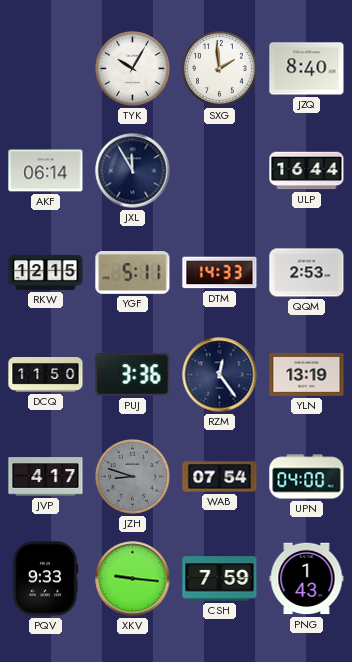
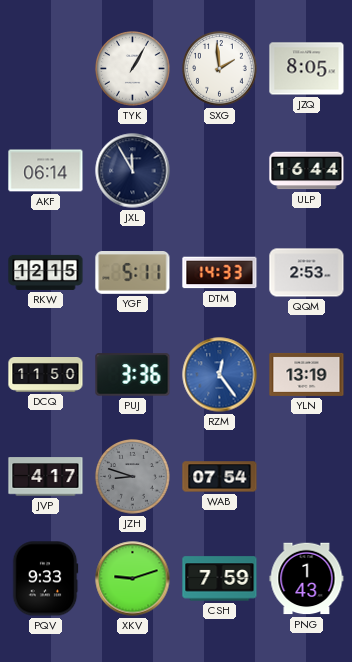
TYK: 10:05 -> 1:05 (133, 69)
JZQ: 8:40 -> 8:05 (307, 69)
RZM dial: navy -> blue (220, 375)
UPN: 04:00 -> none (307, 477)
XKV: 9:16 -> 9:12 (133, 579)
